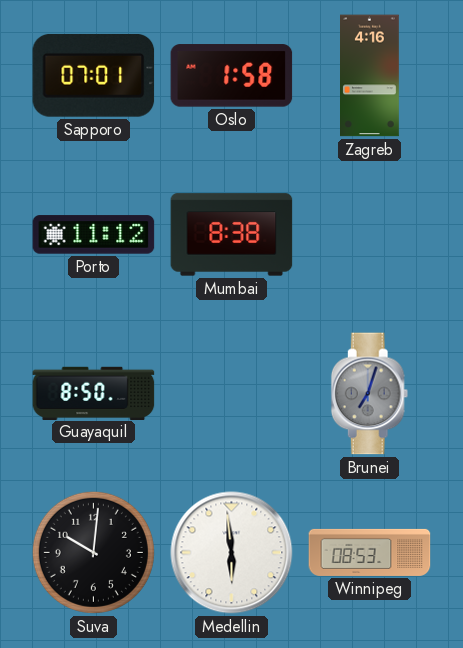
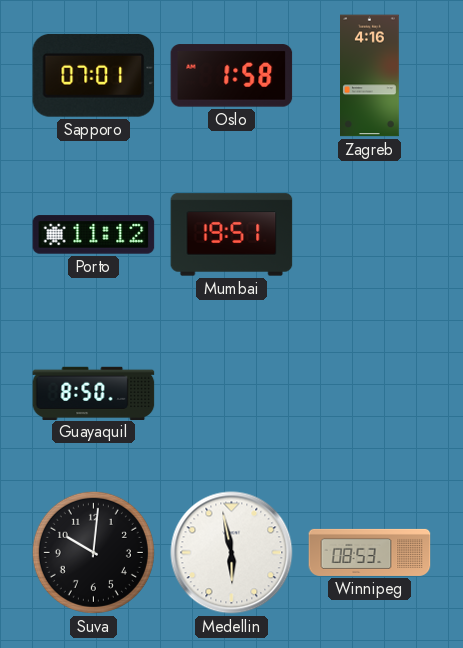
Mumbai: 8:38 -> 19:51 (232, 235)
Brunei: 7:03 -> none (370, 394)
Medellin: 5:59 -> 5:58 (232, 553)
